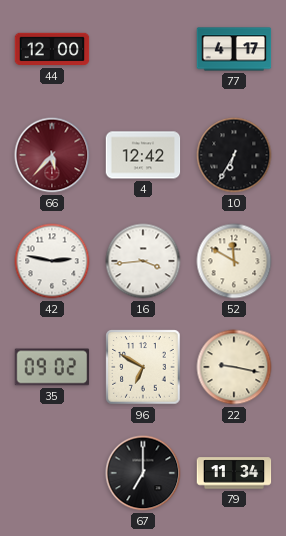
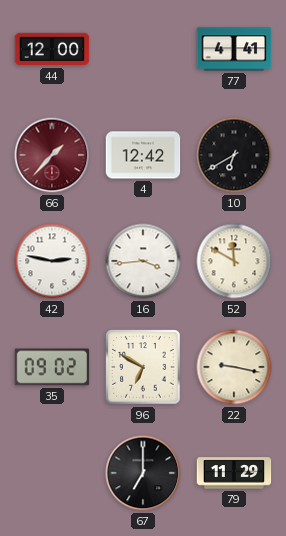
77: 4:17 -> 4:41 (234, 49)
66: 5:37 -> 1:37 (52, 155)
10: 6:35 -> 6:40 (234, 155)
79: 11:34 -> 11:29 (234, 473)
